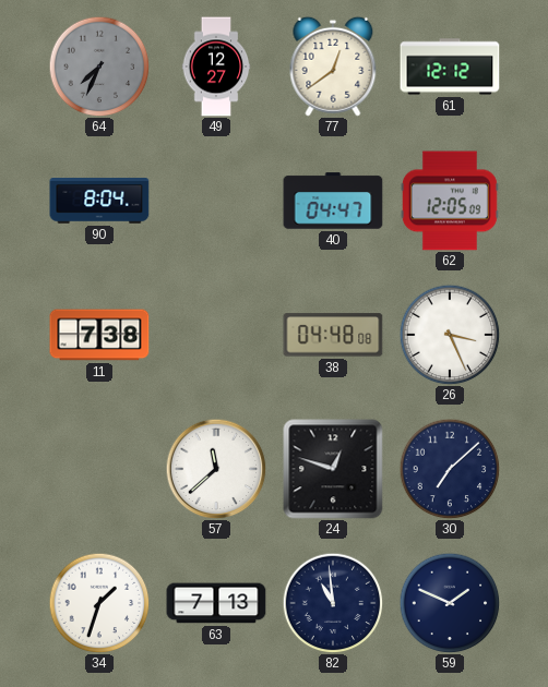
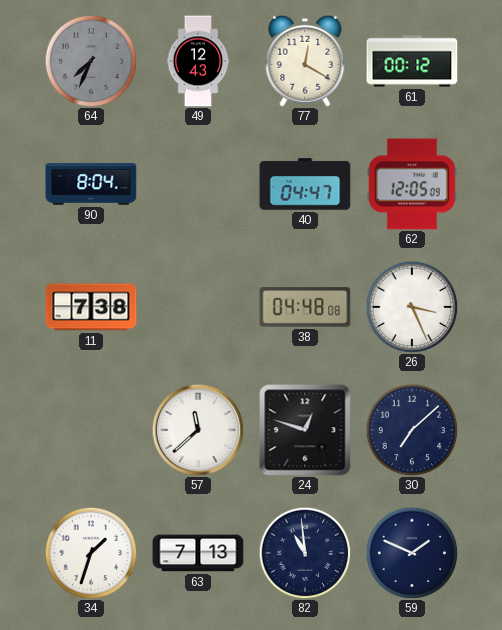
49: 12:27 -> 12:43 (198, 61)
77: 12:39 -> 12:20 (305, 61)
61: 12:12 -> 00:12 (412, 61)
